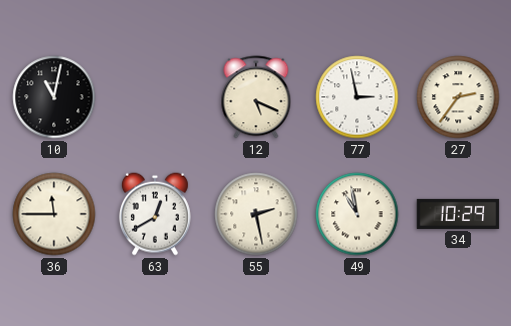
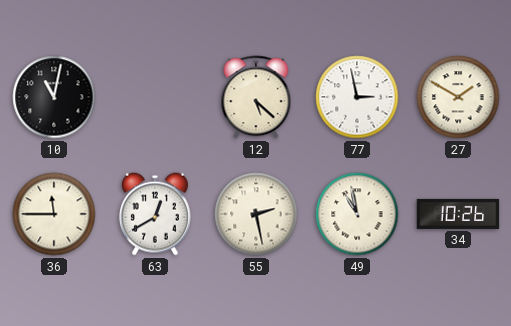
12: 5:19 -> 5:22 (256, 97)
27: 2:36 -> 1:50 (458, 97)
34: 10:29 -> 10:26 (458, 214)
